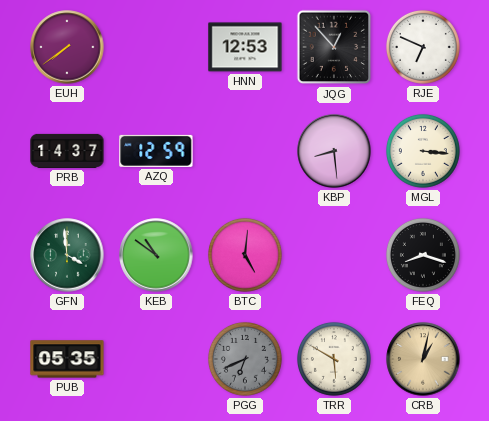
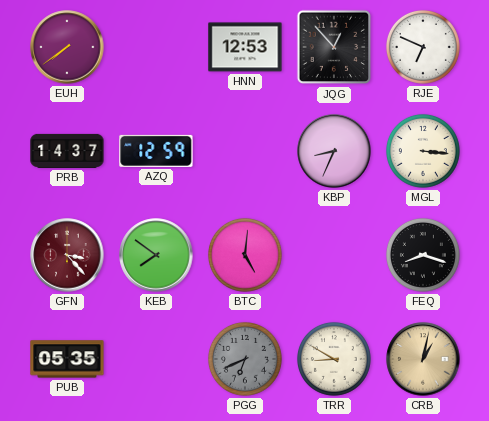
KBP: 8:29 -> 8:34 (334, 151)
GFN: 3:59 -> 3:23 (67, 255)
GFN dial: green -> burgundy (67, 255)
KEB: 10:51 -> 7:51 (156, 255)
TRR: 5:50 -> 8:50 (334, 359)
